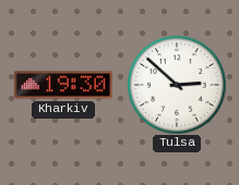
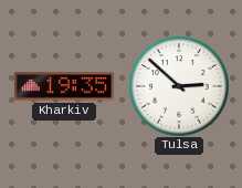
Kharkiv: 19:30 -> 19:35 (64, 86)
